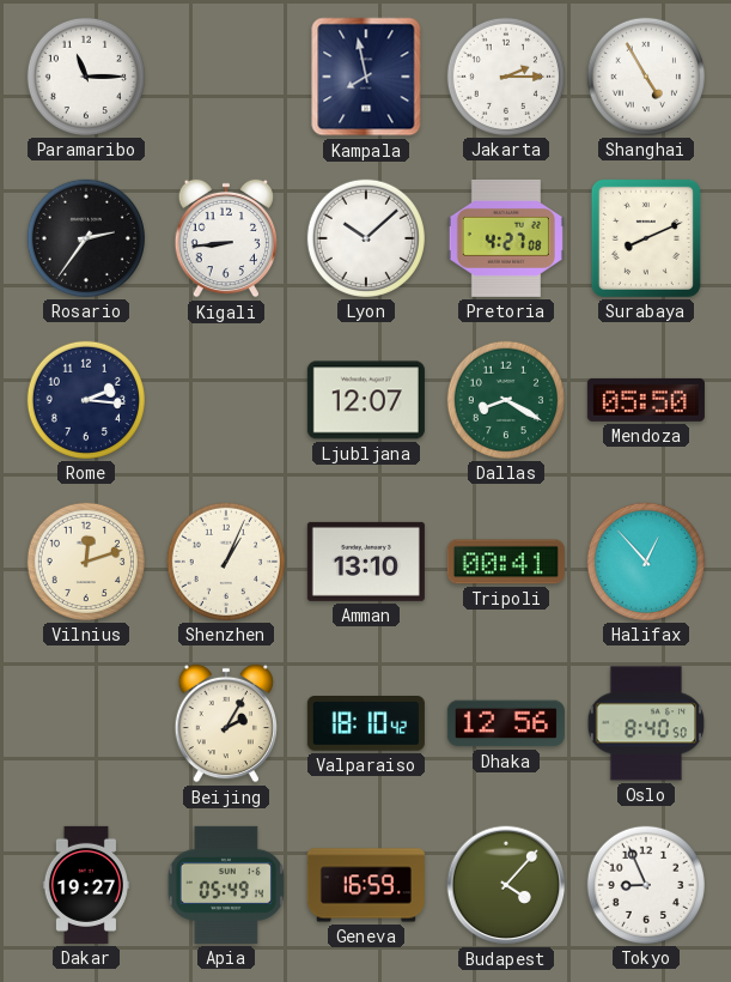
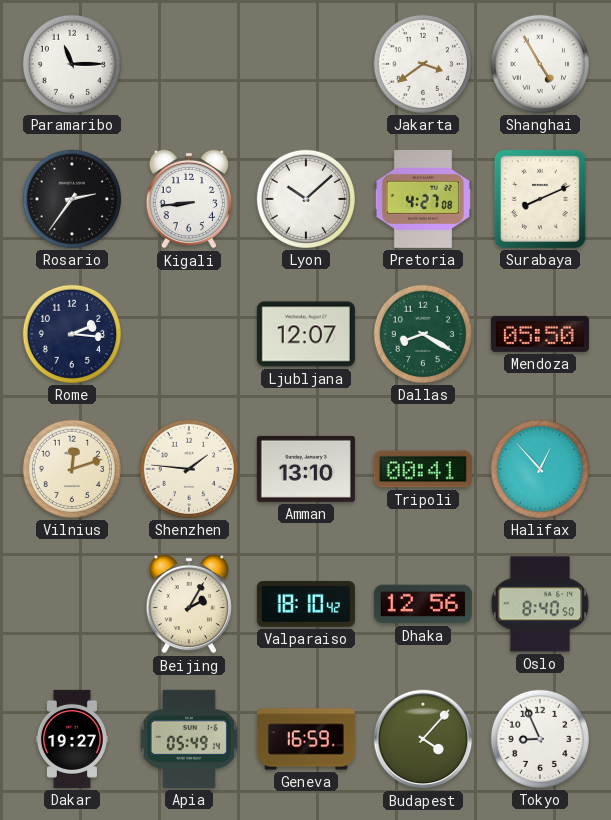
Kampala: 7:58 -> none (366, 77)
Jakarta: 2:15 -> 3:39 (423, 64)
Shenzhen: 1:04 -> 1:46 (189, 469)
